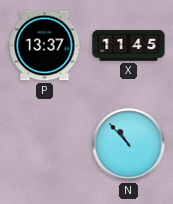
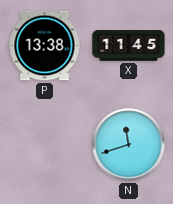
P: 13:37 -> 13:38 (45, 46)
N: 10:53 -> 11:42 (129, 145)
